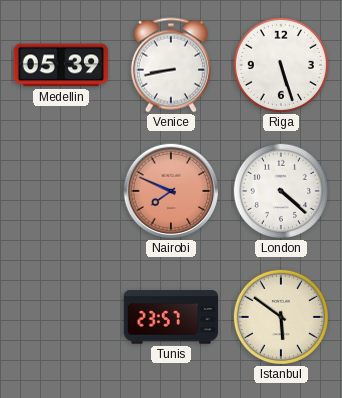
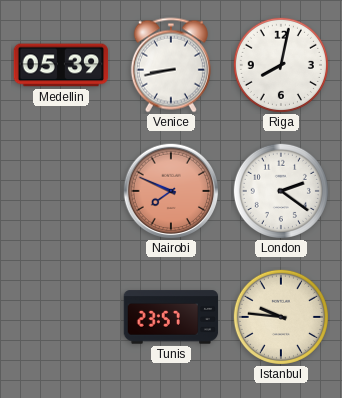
Riga: 5:27 -> 8:02 (281, 65)
London: 4:22 -> 2:21 (281, 191)
Istanbul: 5:51 -> 9:46 (281, 317)
